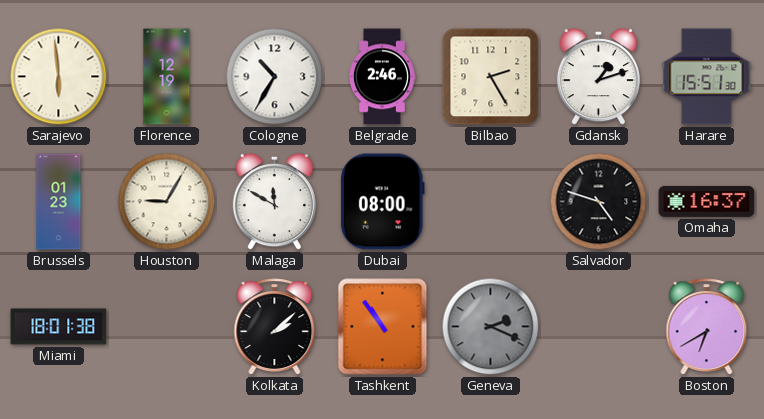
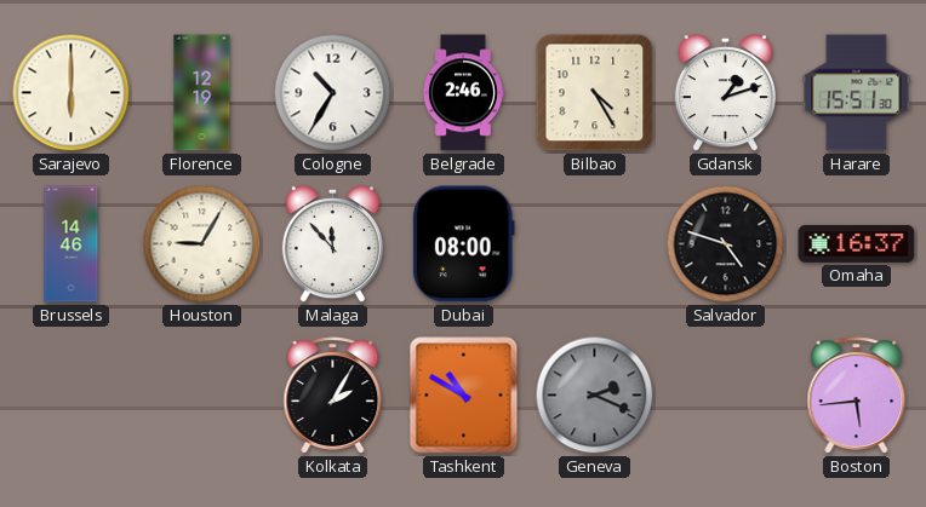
Sarajevo: 5:59 -> 6:00 (72, 93)
Bilbao: 2:25 -> 4:25 (595, 93)
Brussels: 01:23 -> 14:46 (72, 244)
Malaga: 11:50 -> 11:53 (332, 244)
Miami: 18:01 -> none (59, 327)
Kolkata: 2:08 -> 2:05 (333, 396)
Tashkent: 10:54 -> 10:50 (464, 396)
Boston: 6:40 -> 5:44 (857, 396)
